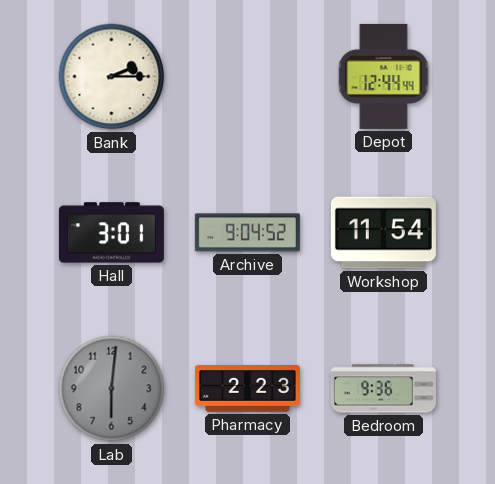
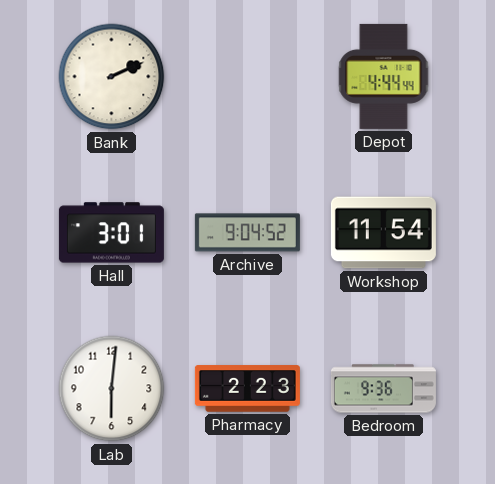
Bank: 2:15 -> 2:11 (112, 77)
Depot: 12:44 -> 4:44 (384, 76)
Lab dial: grey -> white (112, 389)
